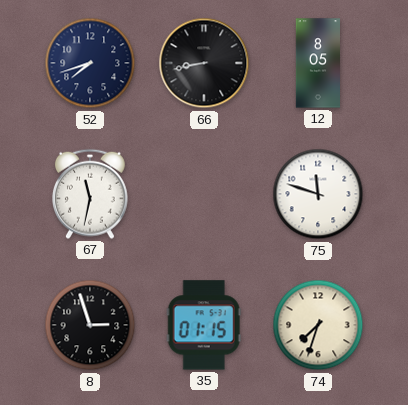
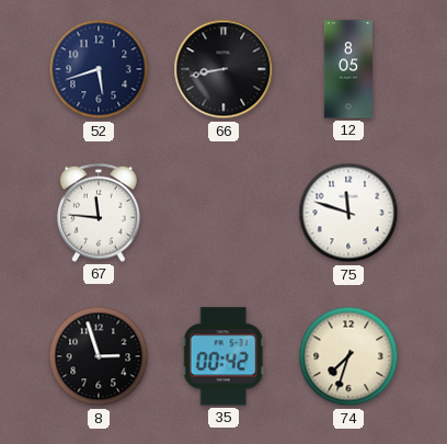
52: 7:42 -> 5:42 (99, 69)
67: 11:32 -> 11:46 (99, 213)
35: 01:15 -> 00:42 (224, 356)
